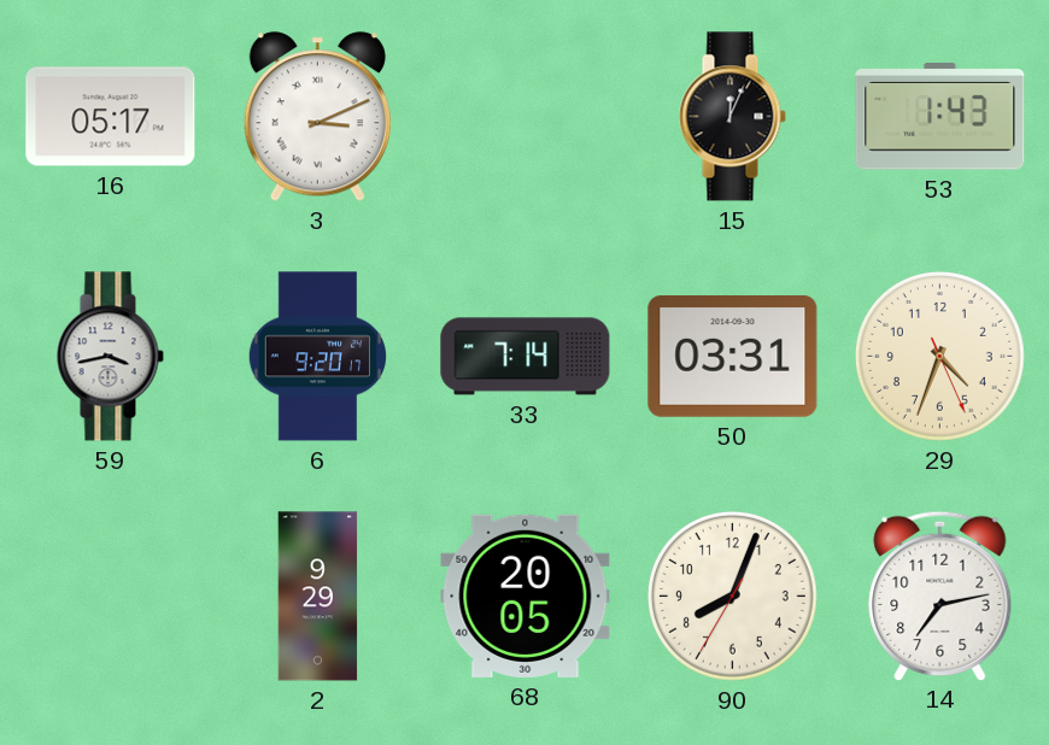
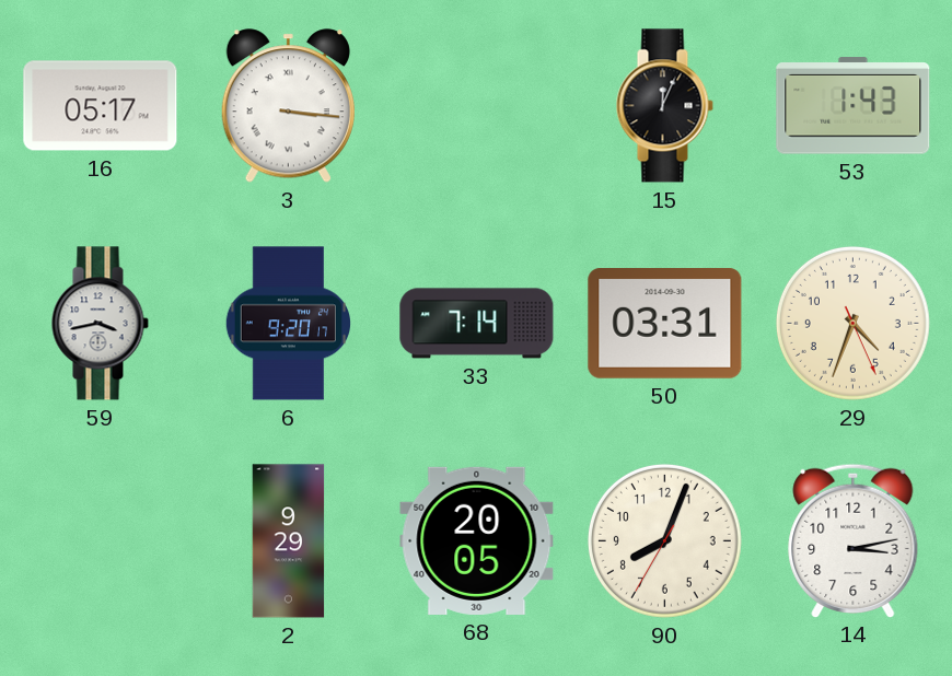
3: 3:11 -> 3:16 (288, 106)
14: 7:13 -> 3:13 (854, 540)
